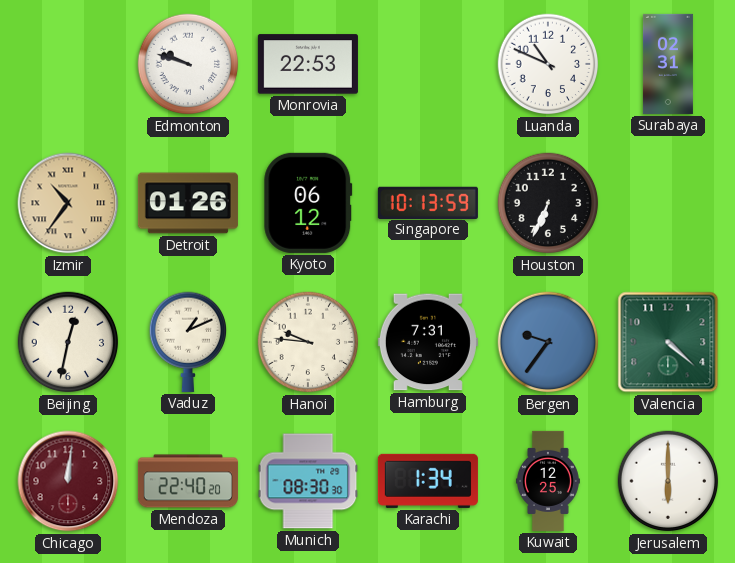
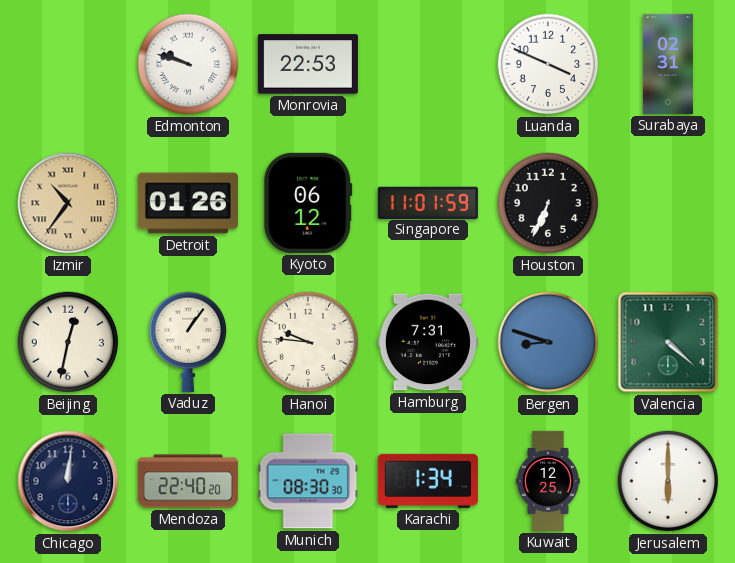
Luanda: 10:49 -> 3:49 (548, 64)
Singapore: 10:13 -> 11:01 (428, 202)
Vaduz: 1:11 -> 1:06 (187, 342)
Bergen: 9:36 -> 8:48 (548, 342)
Chicago dial: burgundy -> navy (68, 481)
